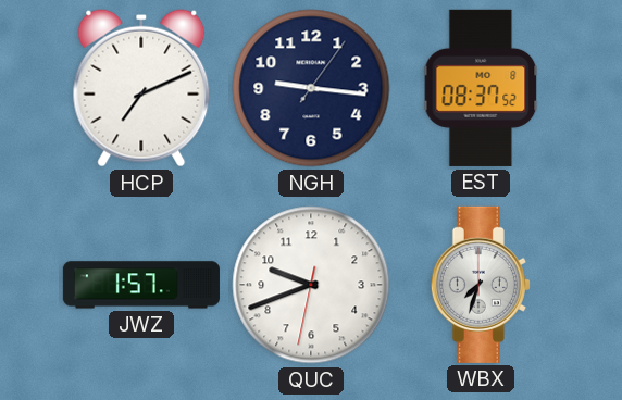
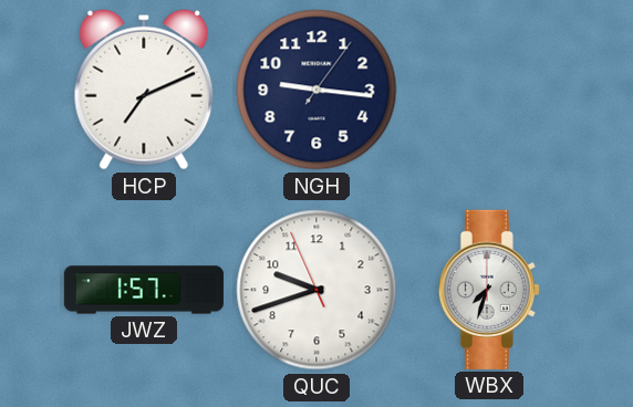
EST: 08:37 -> none (481, 88)
QUC: 9:41:32 -> 9:41:56 (316, 290)
